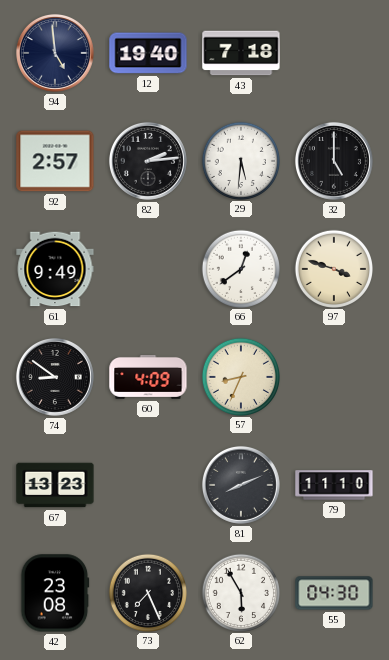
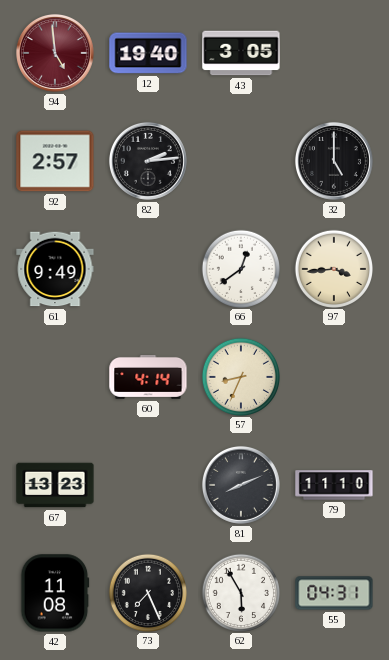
94 dial: navy -> burgundy (55, 53)
43: 7:18 -> 3:05 (241, 53)
29: 5:31 -> none (240, 160)
97: 3:48 -> 3:44 (333, 268)
74: 8:51 -> none (55, 377)
60: 4:09 -> 4:14 (148, 378)
42: 23:08 -> 11:08 (55, 593)
55: 04:30 -> 04:31 (334, 593)
